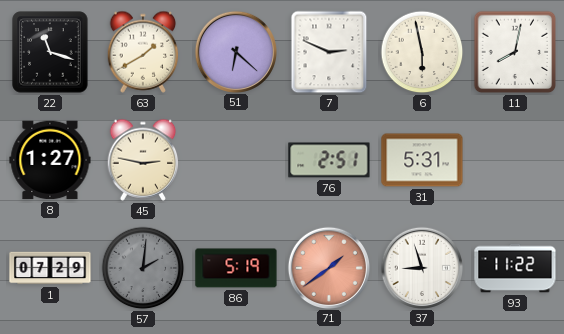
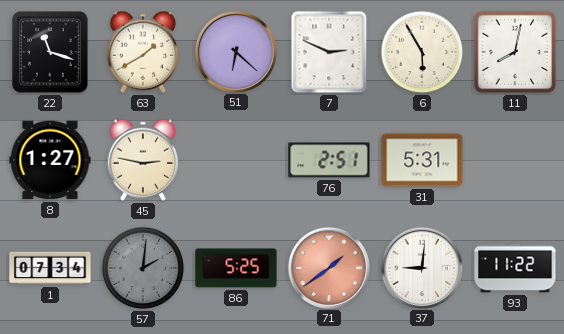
6: 5:58 -> 5:55 (422, 52)
1: 07:29 -> 07:34 (50, 268)
86: 5:19 -> 5:25 (236, 268)
37: 8:57 -> 9:01 (421, 267)
